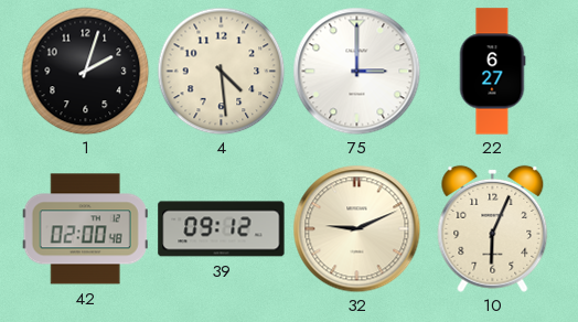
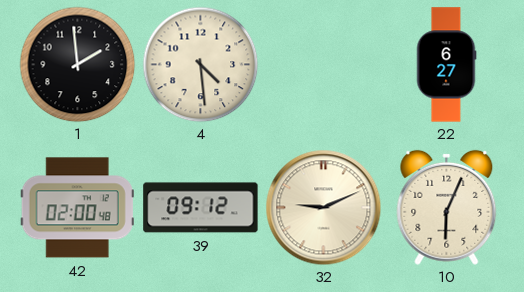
1: 2:03 -> 1:59 (77, 64)
75: 3:00 -> none (356, 71)
